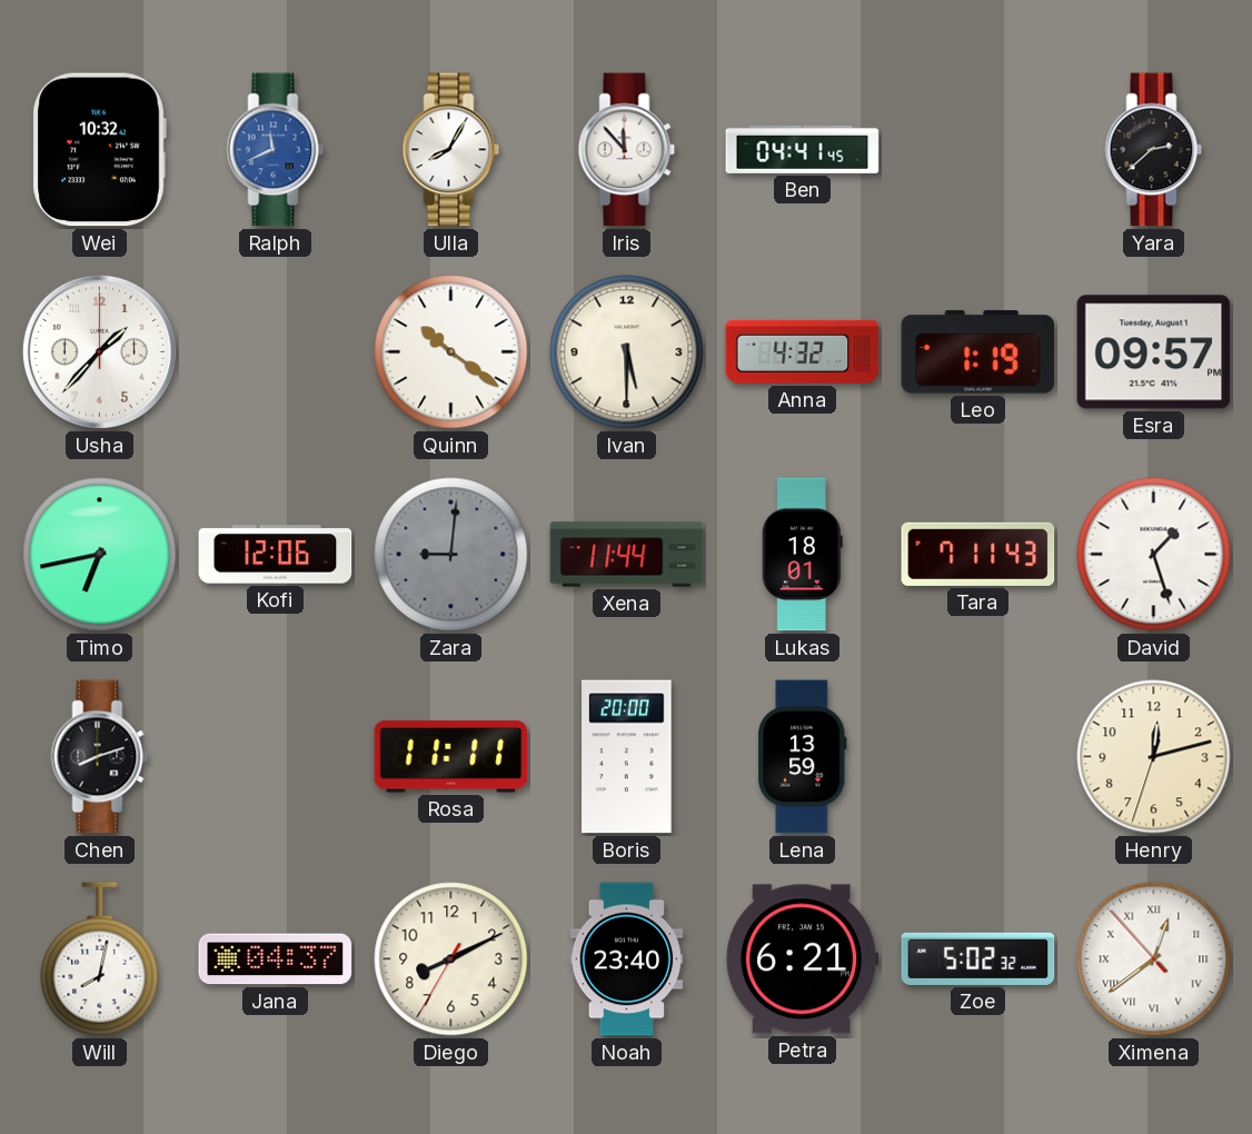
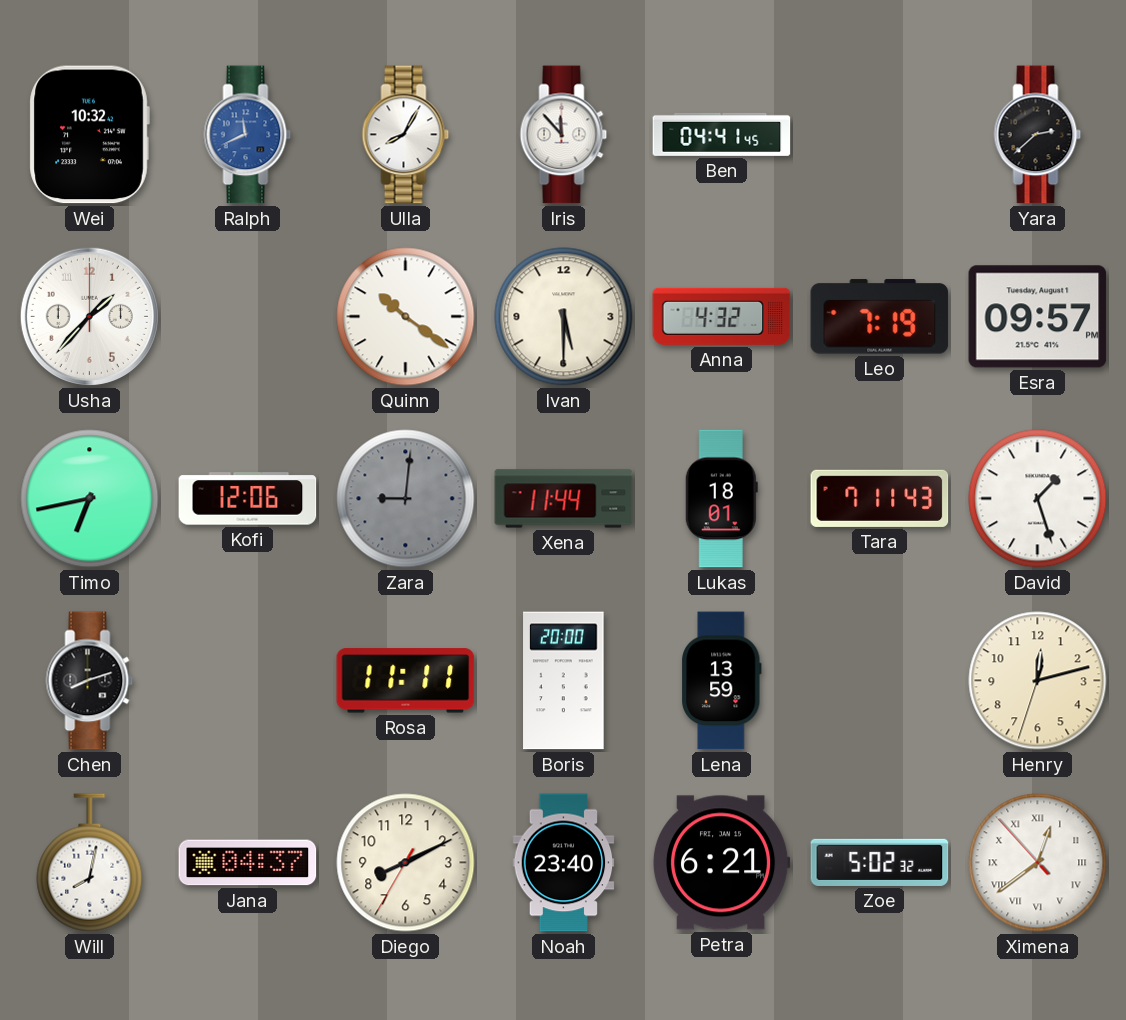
Leo: 1:19 -> 7:19 (880, 317)
